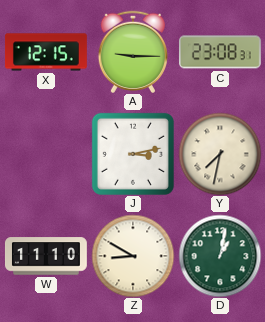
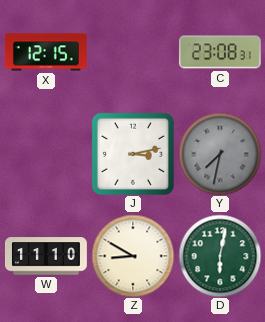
A: 9:15 -> none (132, 52)
Y dial: cream -> grey (220, 154)
D: 1:02 -> 6:02 (220, 256)
